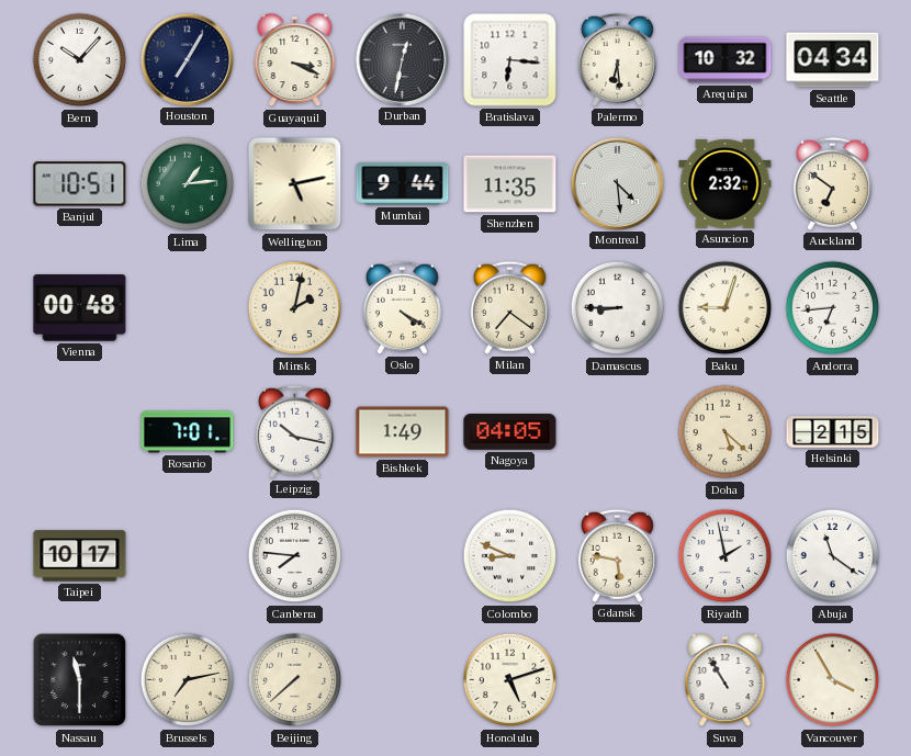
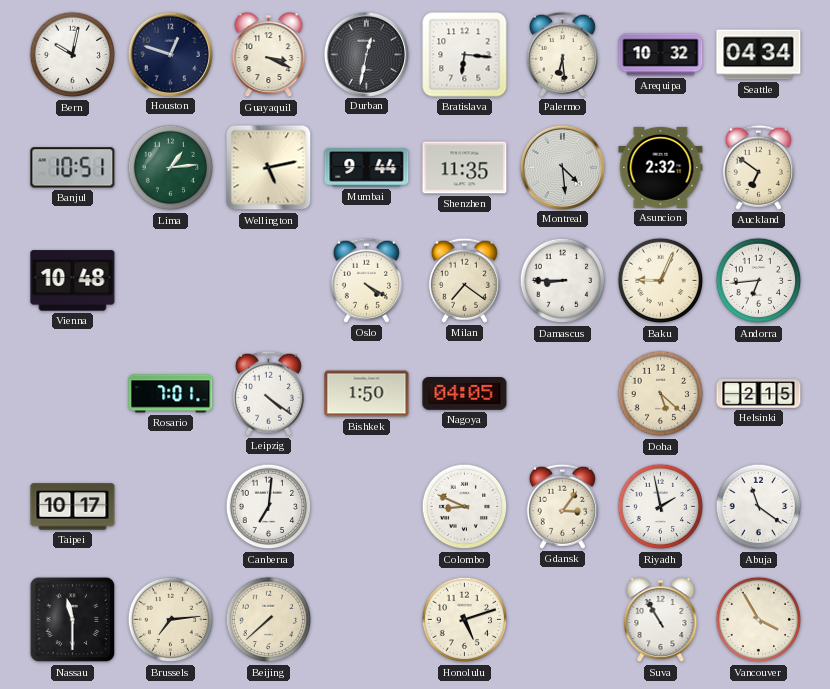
Bern: 10:07 -> 10:02 (73, 55)
Houston: 7:05 -> 12:48 (170, 54)
Vienna: 00:48 -> 10:48 (73, 281)
Minsk: 2:02 -> none (295, 308)
Baku: 9:03 -> 9:04 (661, 281)
Leipzig: 10:17 -> 4:21 (268, 393)
Bishkek: 1:49 -> 1:50 (367, 394)
Canberra: 7:46 -> 7:01 (269, 507)
Gdansk: 5:47 -> 3:06 (562, 506)
Brussels: 7:13 -> 7:14 (171, 620)
